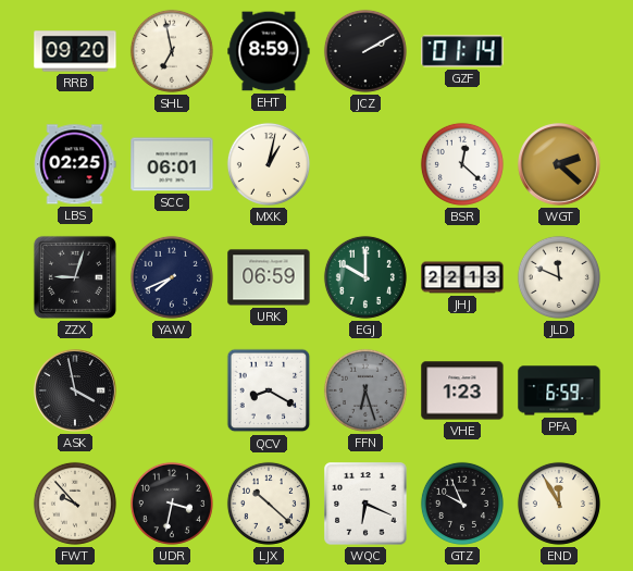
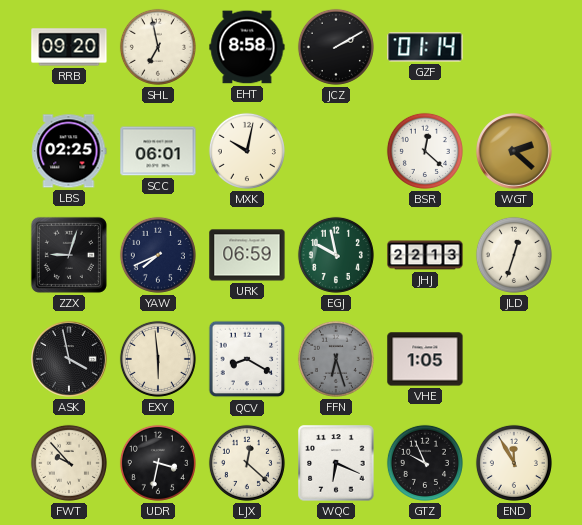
EHT: 8:59 -> 8:58 (247, 47)
MXK: 1:02 -> 10:02 (247, 151)
EGJ: 10:00 -> 9:58 (336, 255)
JLD: 11:49 -> 12:33 (514, 255)
EXY: none -> 5:59 (158, 359)
VHE: 1:23 -> 1:05 (425, 359)
PFA: 6:59 -> none (559, 390)
LJX: 10:22 -> 12:22 (247, 463)
